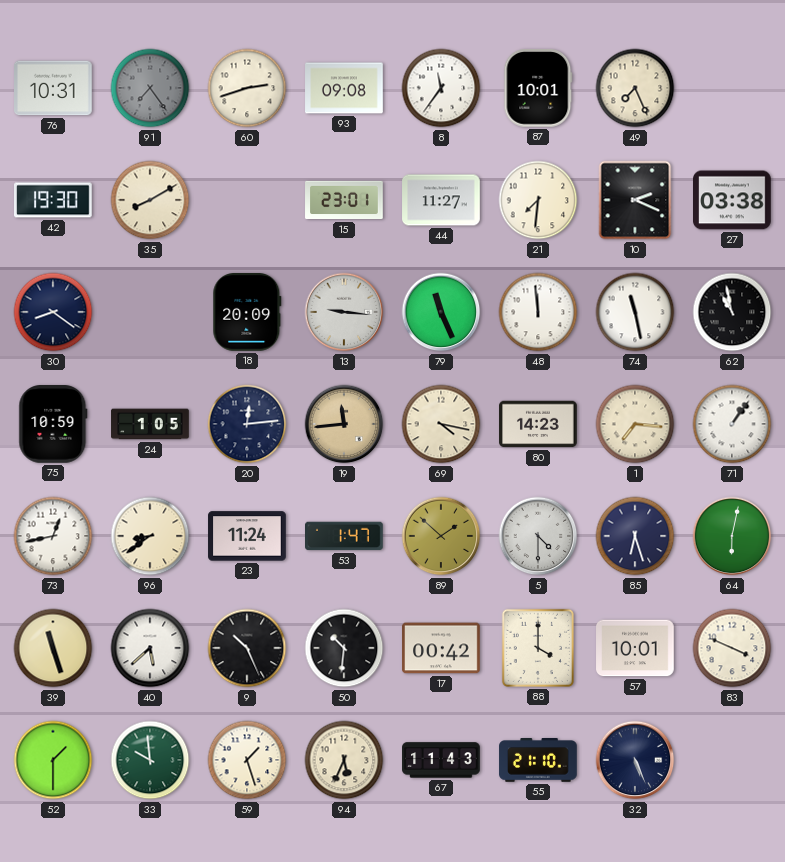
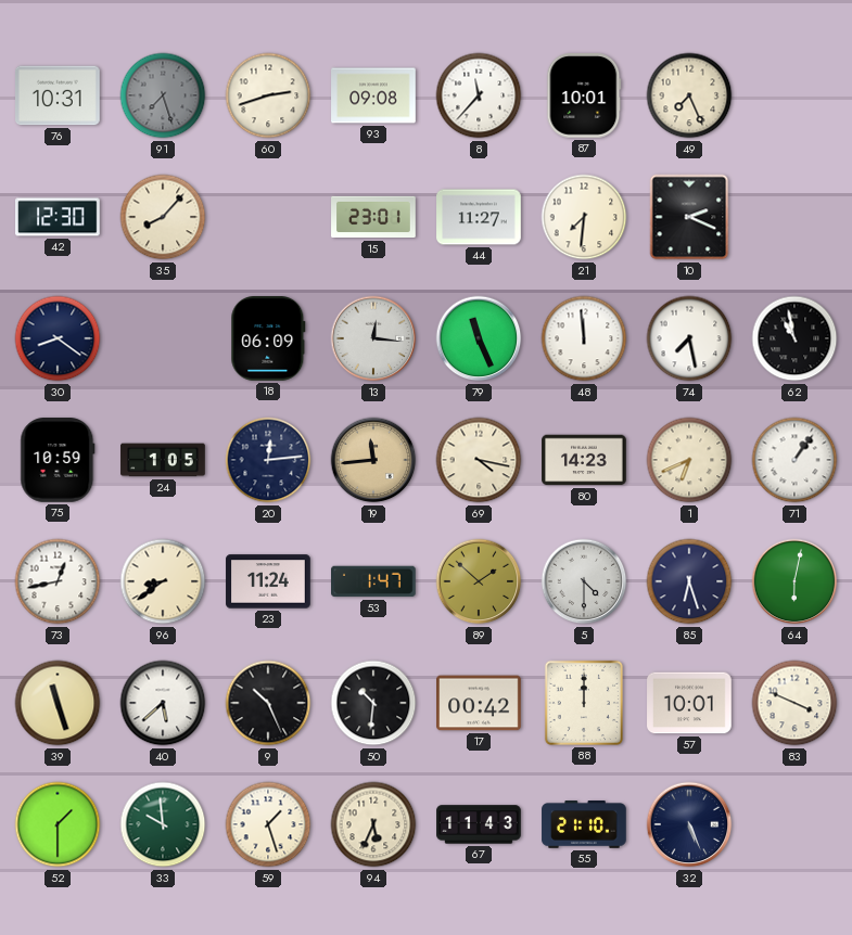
91: 7:24 -> 7:27 (163, 95)
8: 11:36 -> 11:37 (479, 95)
42: 19:30 -> 12:30 (59, 217)
35: 8:10 -> 8:07 (163, 217)
27: 03:38 -> none (732, 200)
18: 20:09 -> 06:09 (268, 340)
13: 9:16 -> 12:16 (373, 338)
74: 11:28 -> 7:28 (689, 338)
1: 7:16 -> 6:41 (689, 460)
88: 4:00 -> 12:00 (584, 703)
